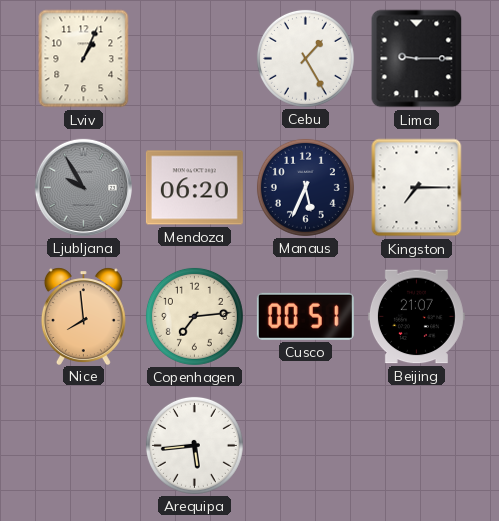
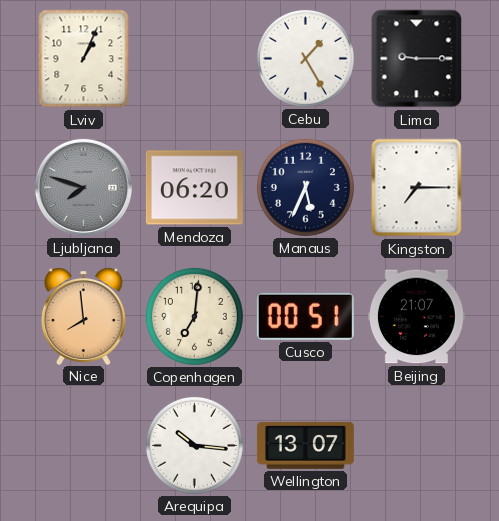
Ljubljana: 9:55 -> 7:48 (83, 187)
Copenhagen: 7:14 -> 7:01 (194, 316)
Arequipa: 5:44 -> 10:16 (194, 445)
Wellington: none -> 13:07 (305, 445)
